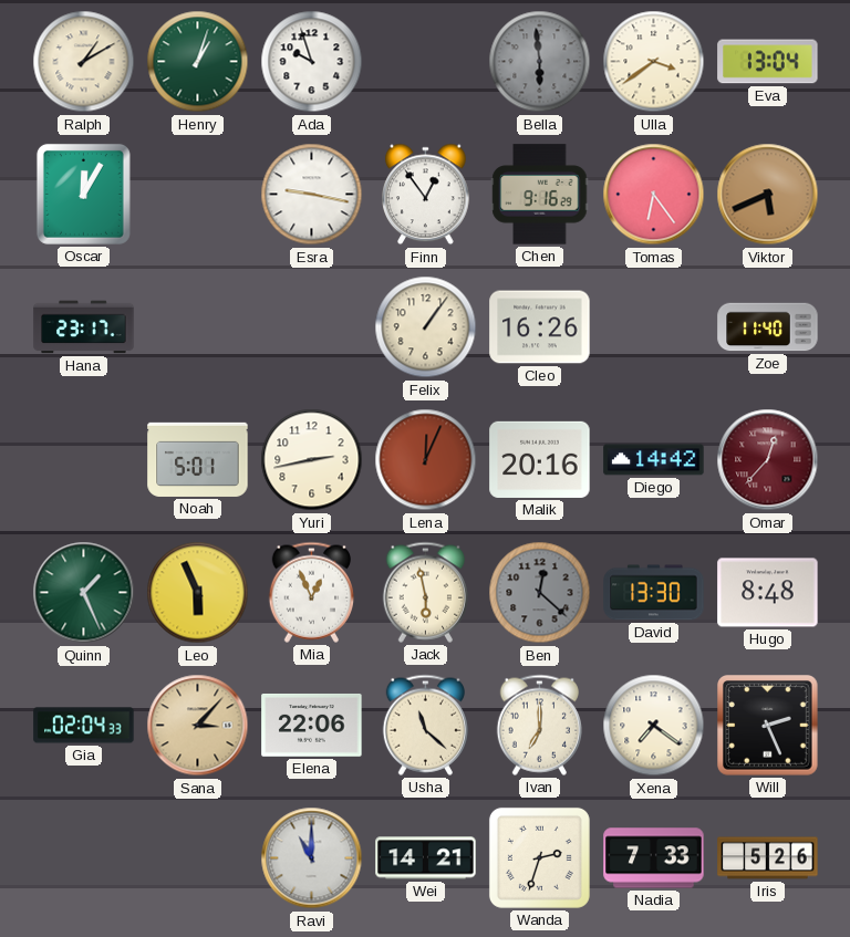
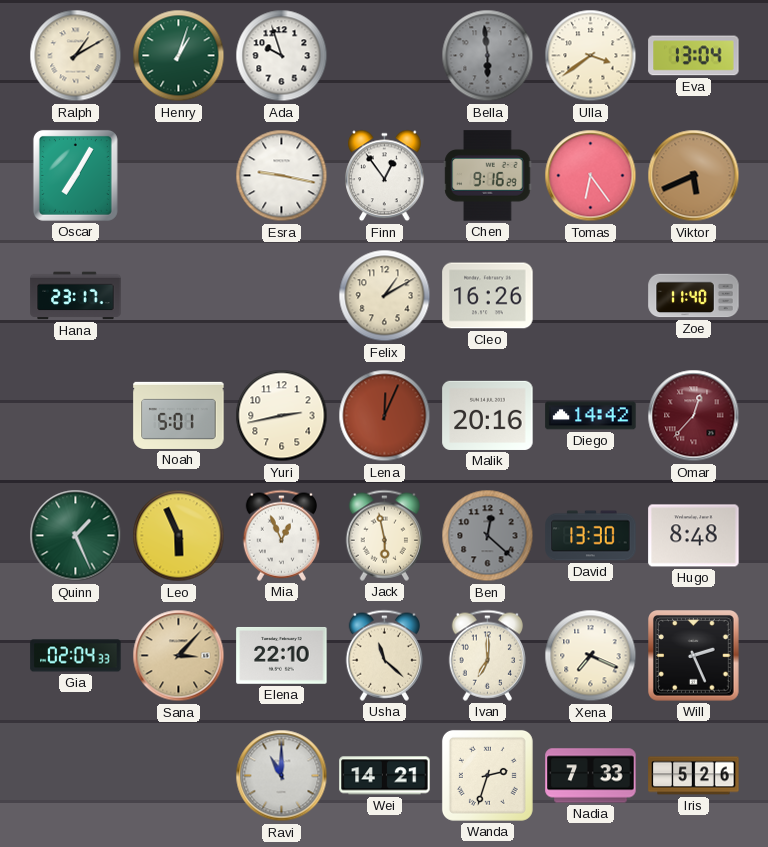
Oscar: 12:05 -> 7:05 (75, 175)
Felix: 1:06 -> 1:10 (385, 296)
Elena: 22:06 -> 22:10 (282, 655)
Xena: 7:21 -> 7:19 (591, 656)
